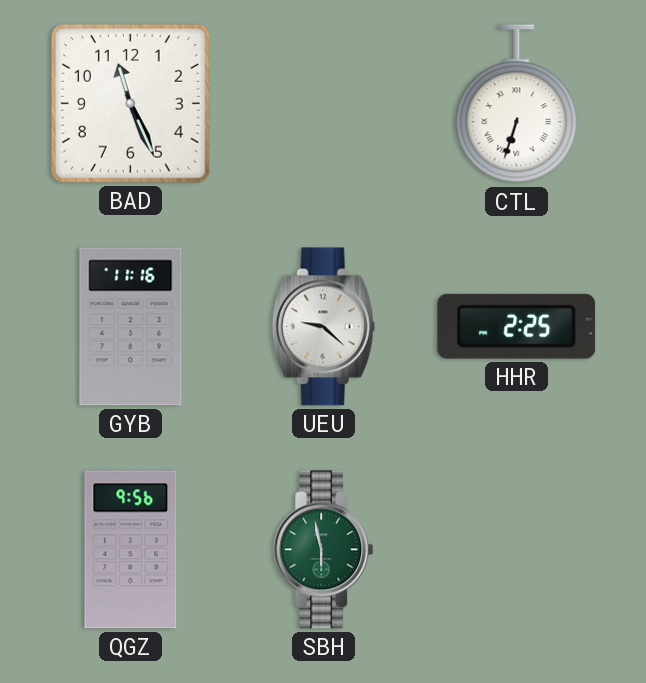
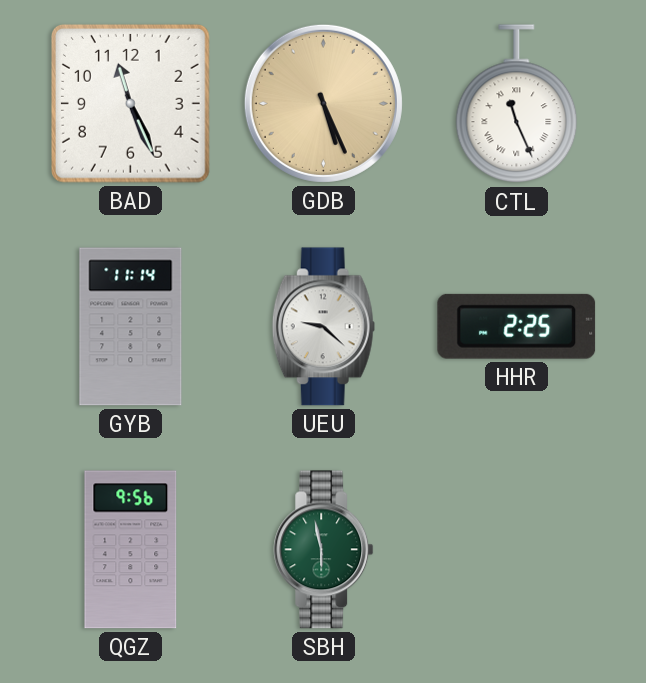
GDB: none -> 5:26 (323, 103)
CTL: 6:33 -> 11:26 (517, 104)
GYB: 11:16 -> 11:14 (131, 327)
